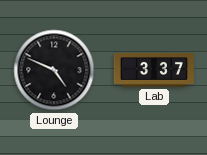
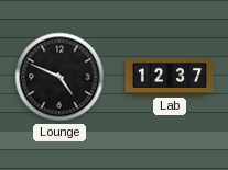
Lab: 3:37 -> 12:37 (170, 77)
